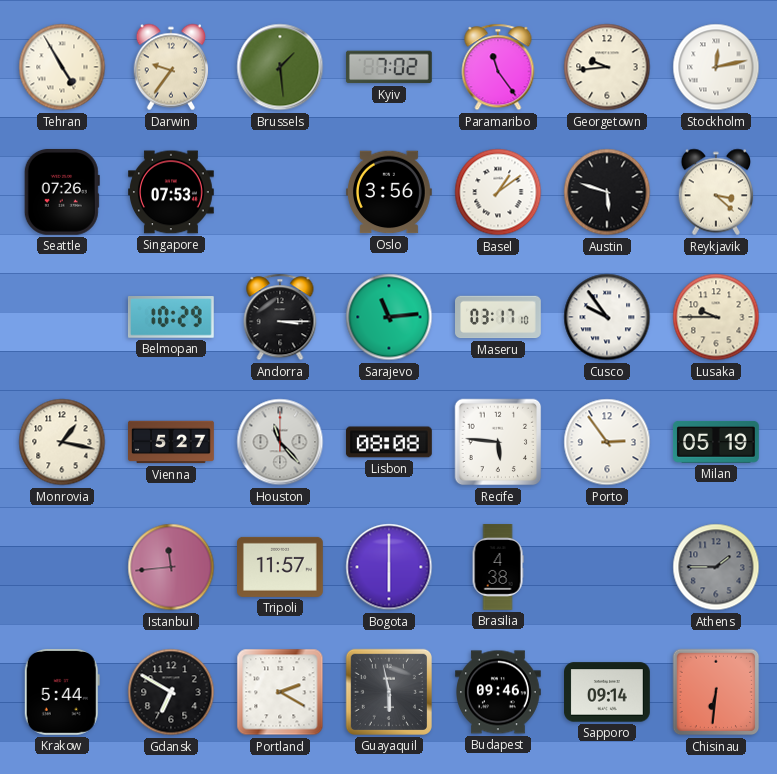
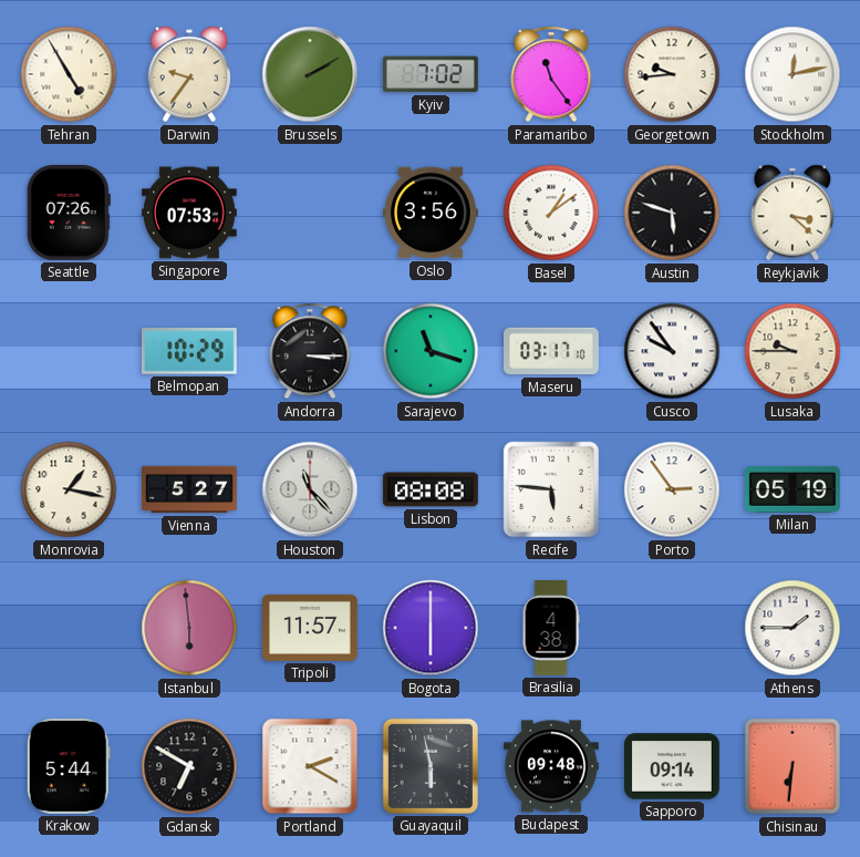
Brussels: 1:29 -> 2:10 (310, 74)
Sarajevo: 11:14 -> 11:18 (431, 351)
Istanbul: 11:44 -> 5:59 (189, 628)
Athens dial: grey -> white (792, 628)
Budapest: 09:46 -> 09:48 (552, 766)
